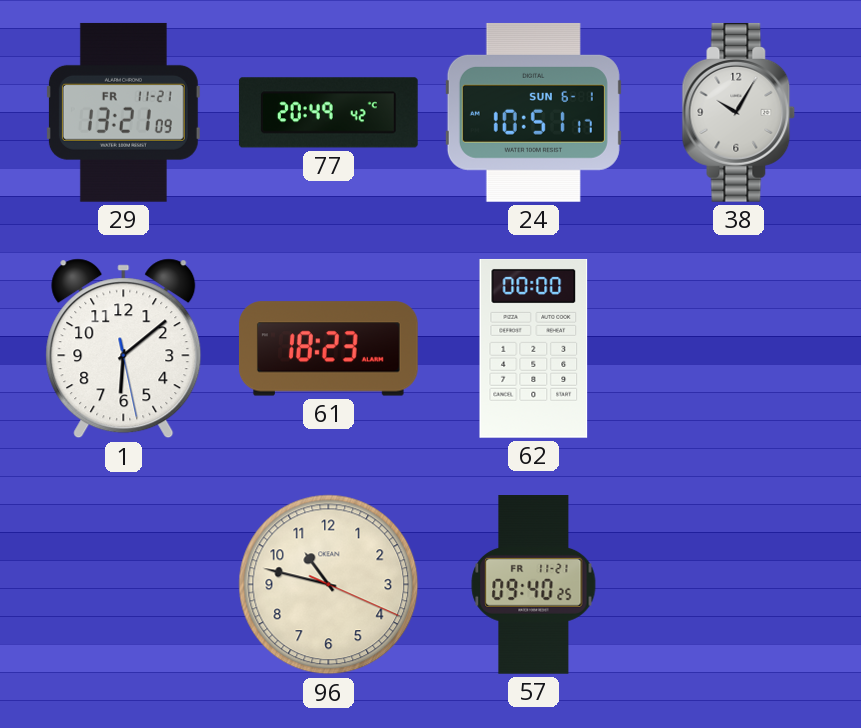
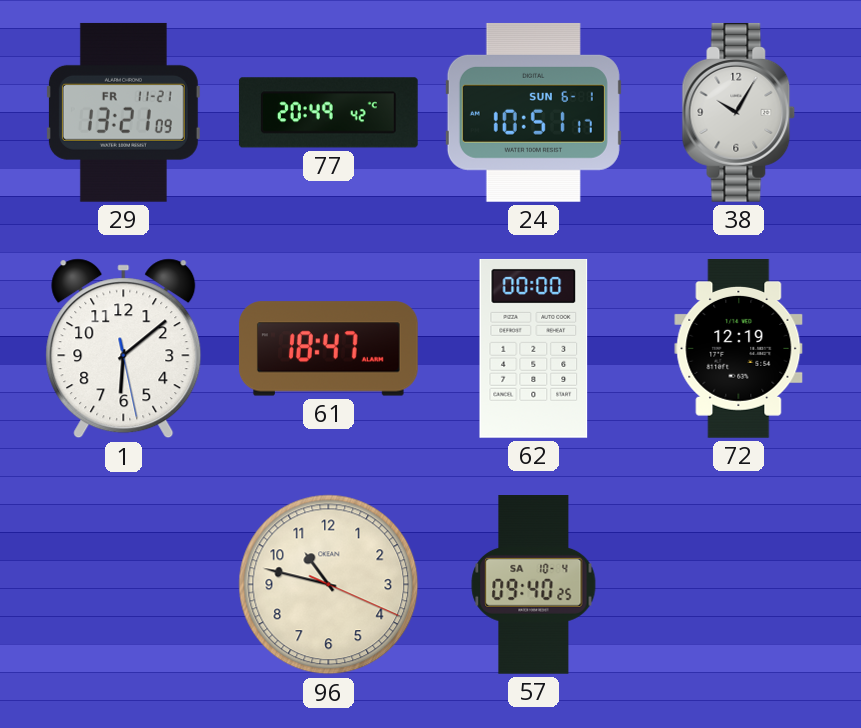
61: 18:23 -> 18:47 (328, 349)
72: none -> 12:19 (739, 349)
57 date: FR 11-21 -> SA 10-4 (534, 585)
